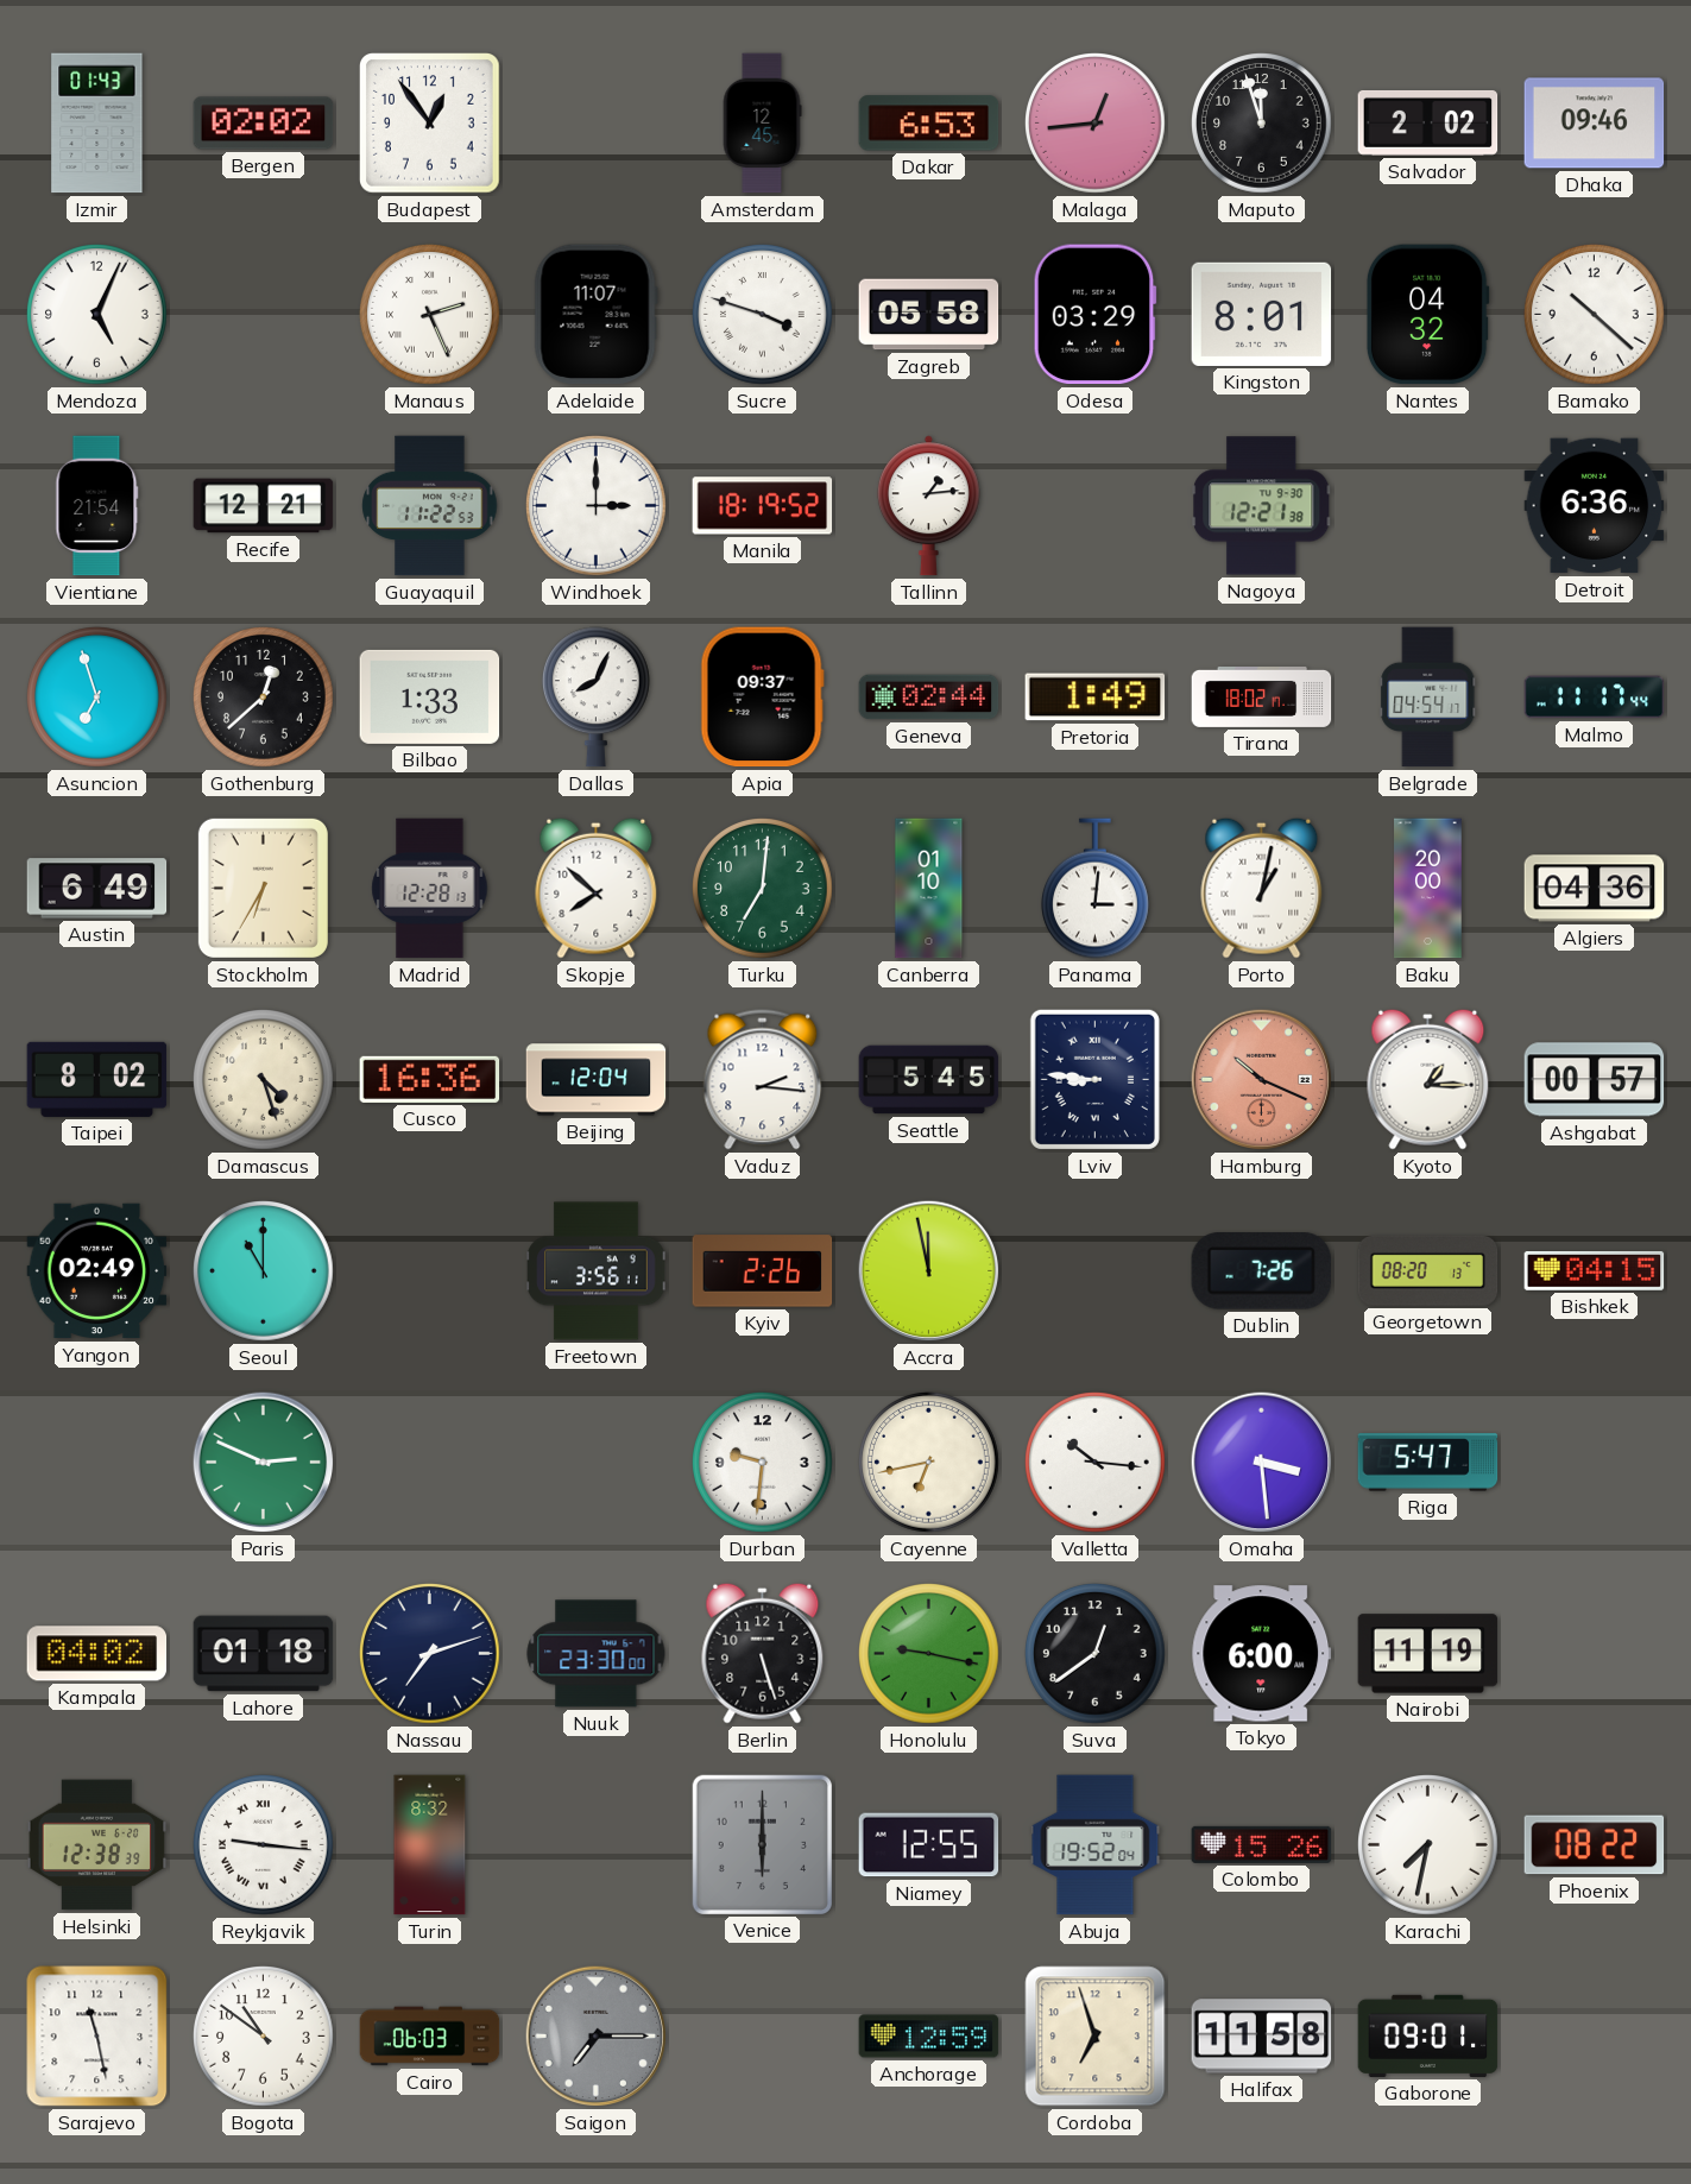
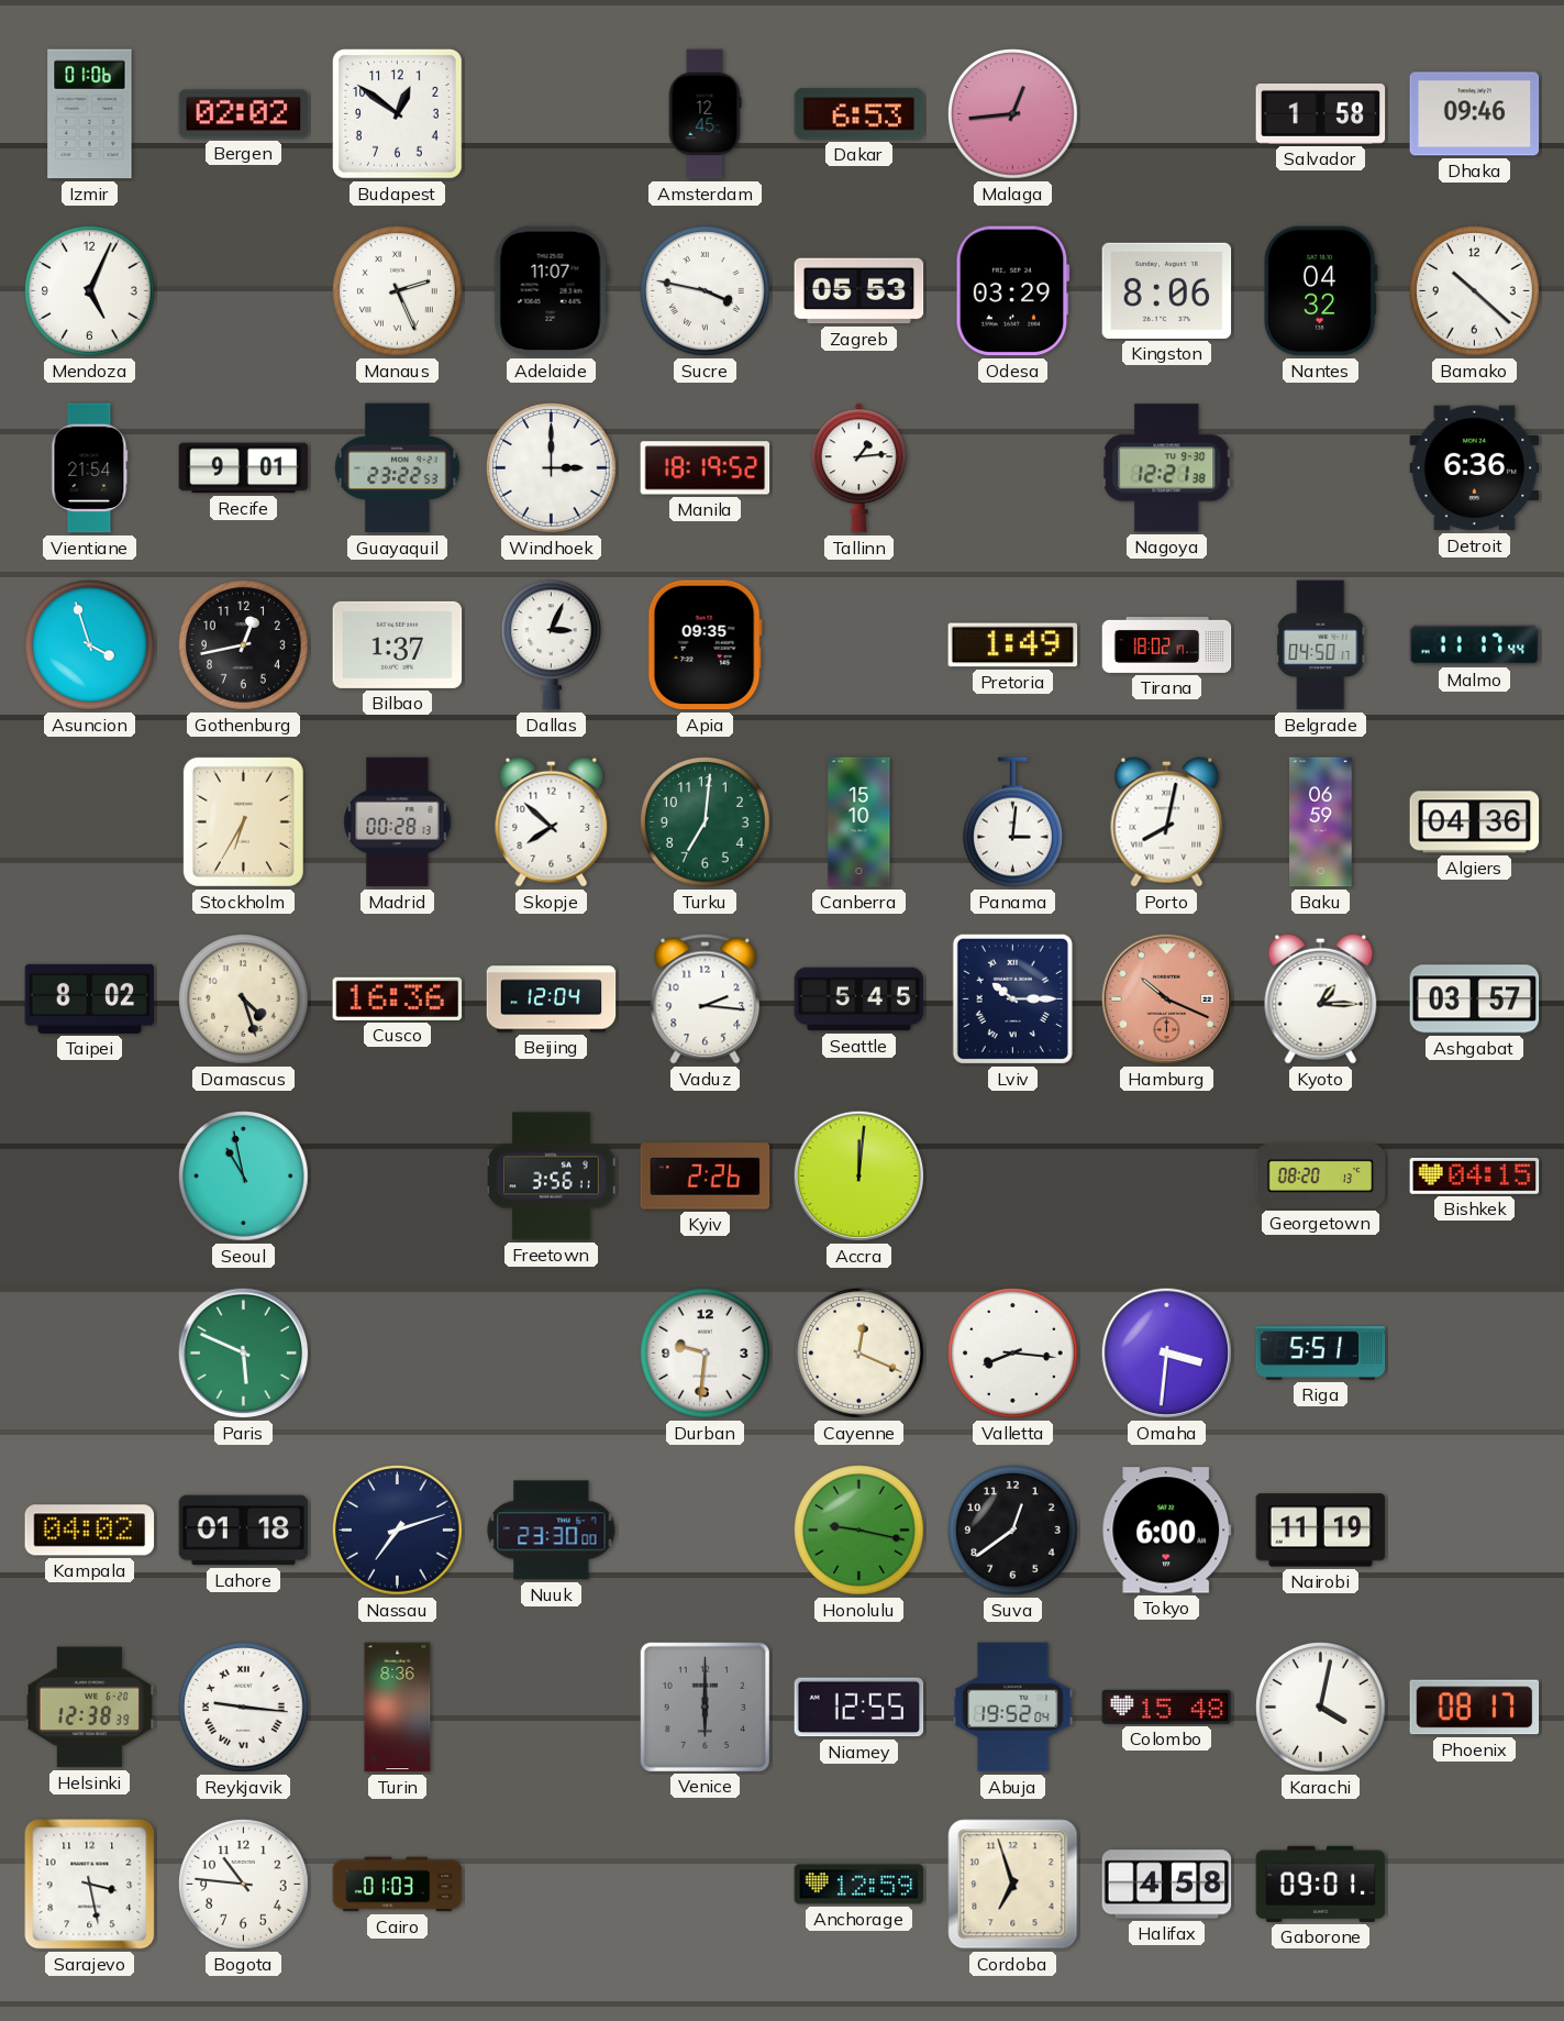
Izmir: 01:43 -> 01:06 (90, 114)
Budapest: 12:54 -> 12:51 (398, 114)
Maputo: 11:57 -> none (1262, 124)
Salvador: 2:02 -> 1:58 (1321, 113)
Sucre: 3:48 -> 3:47 (706, 291)
Zagreb: 05:58 -> 05:53 (859, 291)
Kingston: 8:01 -> 8:06 (1167, 290)
Recife: 12:21 -> 9:01 (244, 468)
Guayaquil: 11:22 -> 23:22 (398, 468)
Asuncion: 6:57 -> 3:57 (90, 645)
Gothenburg: 12:38 -> 12:43 (244, 645)
Bilbao: 1:33 -> 1:37 (398, 644)
Dallas: 8:04 -> 3:04 (551, 645)
Apia: 09:37 -> 09:35 (705, 645)
Geneva: 02:44 -> none (929, 698)
Belgrade: 04:54 -> 04:50 (1321, 645)
Austin: 6:49 -> none (97, 889)
Madrid: 12:28 -> 00:28 (398, 822)
Canberra: 01:10 -> 15:10 (859, 822)
Porto: 1:02 -> 8:02 (1167, 821)
Baku: 20:00 -> 06:59 (1321, 822)
Lviv: 8:46 -> 10:15 (1012, 998)
Ashgabat: 00:57 -> 03:57 (1475, 1000)
Yangon: 02:49 -> none (97, 1271)
Seoul: 11:00 -> 10:58 (244, 1177)
Accra: 11:58 -> 12:01 (859, 1177)
Dublin: 7:26 -> none (1261, 1271)
Paris: 2:49 -> 5:49 (244, 1354)
Cayenne: 6:43 -> 12:19 (859, 1354)
Valletta: 10:16 -> 8:16 (1013, 1354)
Omaha: 3:29 -> 3:31 (1167, 1354)
Riga: 5:47 -> 5:51 (1321, 1354)
Berlin: 5:27 -> none (763, 1653)
Turin: 8:32 -> 8:36 (398, 1708)
Colombo: 15:26 -> 15:48 (1167, 1707)
Karachi: 7:32 -> 4:02 (1321, 1708)
Phoenix: 08:22 -> 08:17 (1475, 1708)
Sarajevo: 11:28 -> 3:28 (90, 1885)
Bogota: 10:51 -> 10:46 (244, 1885)
Cairo: 06:03 -> 01:03 (398, 1885)
Saigon: 7:15 -> none (597, 2037)
Halifax: 11:58 -> 4:58 (1167, 1885)
